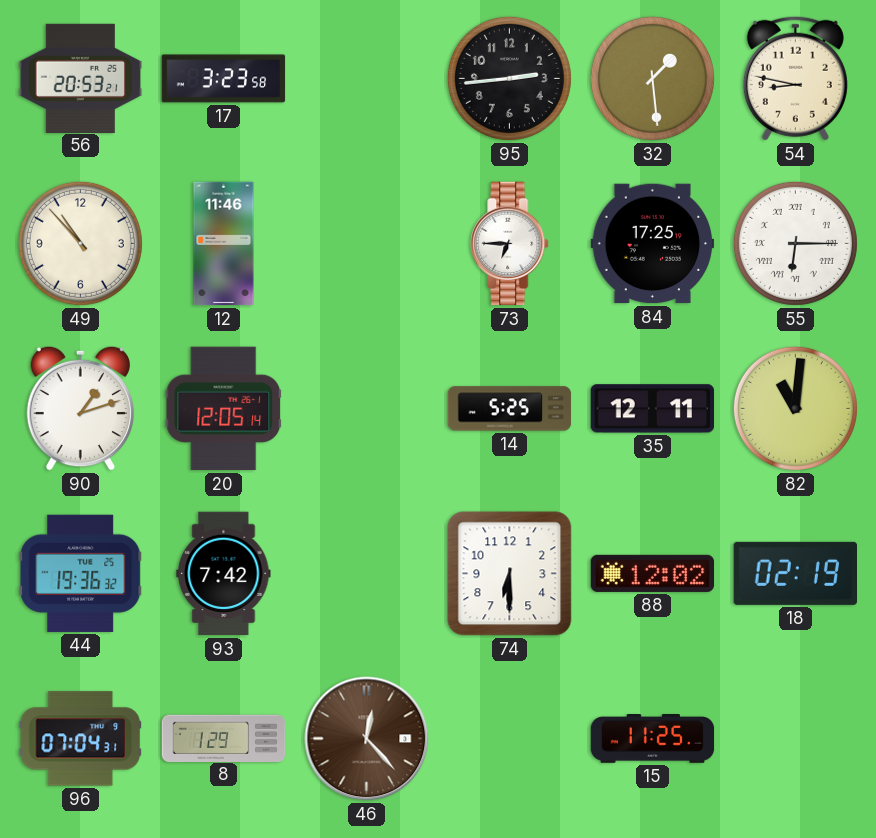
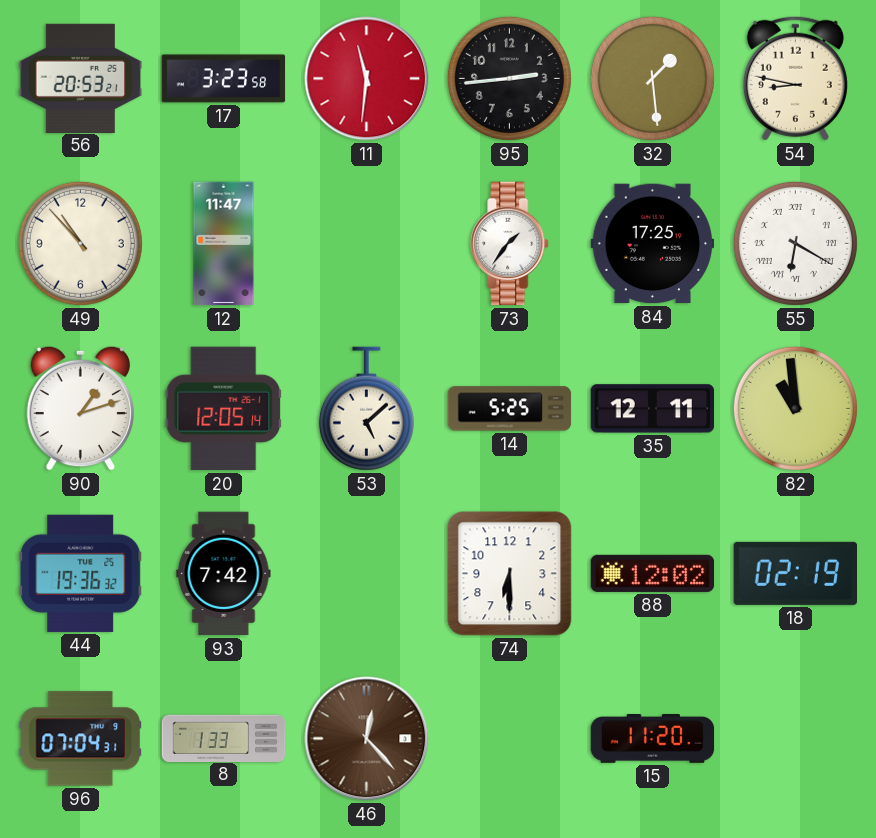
11: none -> 11:31 (367, 79)
12: 11:46 -> 11:47 (224, 244)
73: 6:45 -> 1:36 (510, 244)
55: 6:15 -> 6:20 (795, 243)
53: none -> 5:08 (366, 409)
82: 11:01 -> 10:59 (795, 408)
8: 1:29 -> 1:33 (224, 738)
15: 11:25 -> 11:20 (653, 739)
